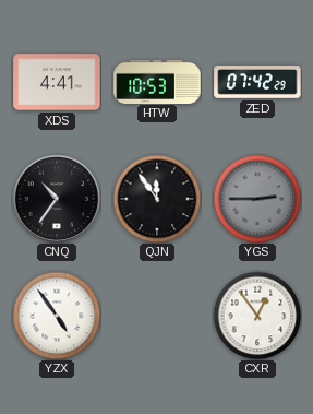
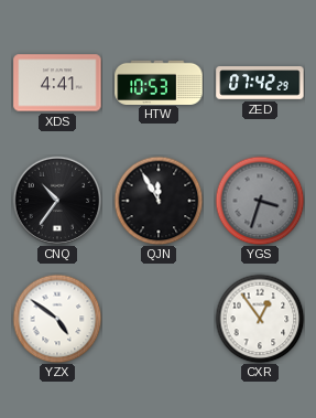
QJN: 11:54 -> 11:55 (159, 201)
YGS: 2:45 -> 3:33 (260, 201)
YZX: 4:54 -> 4:51 (57, 319)
